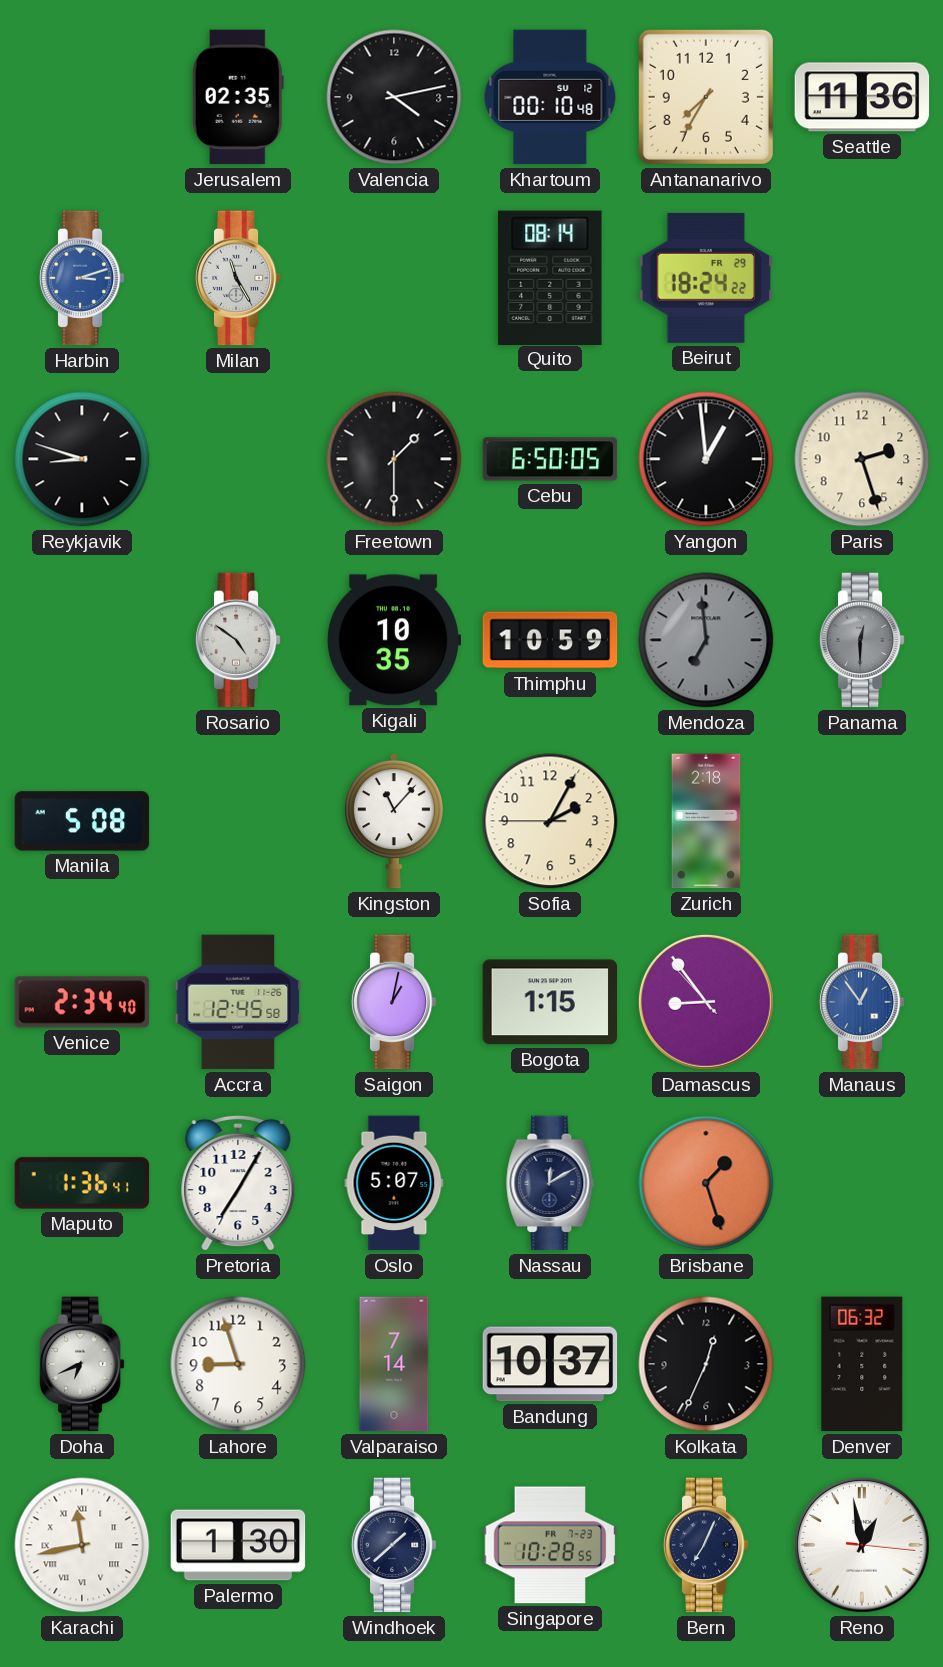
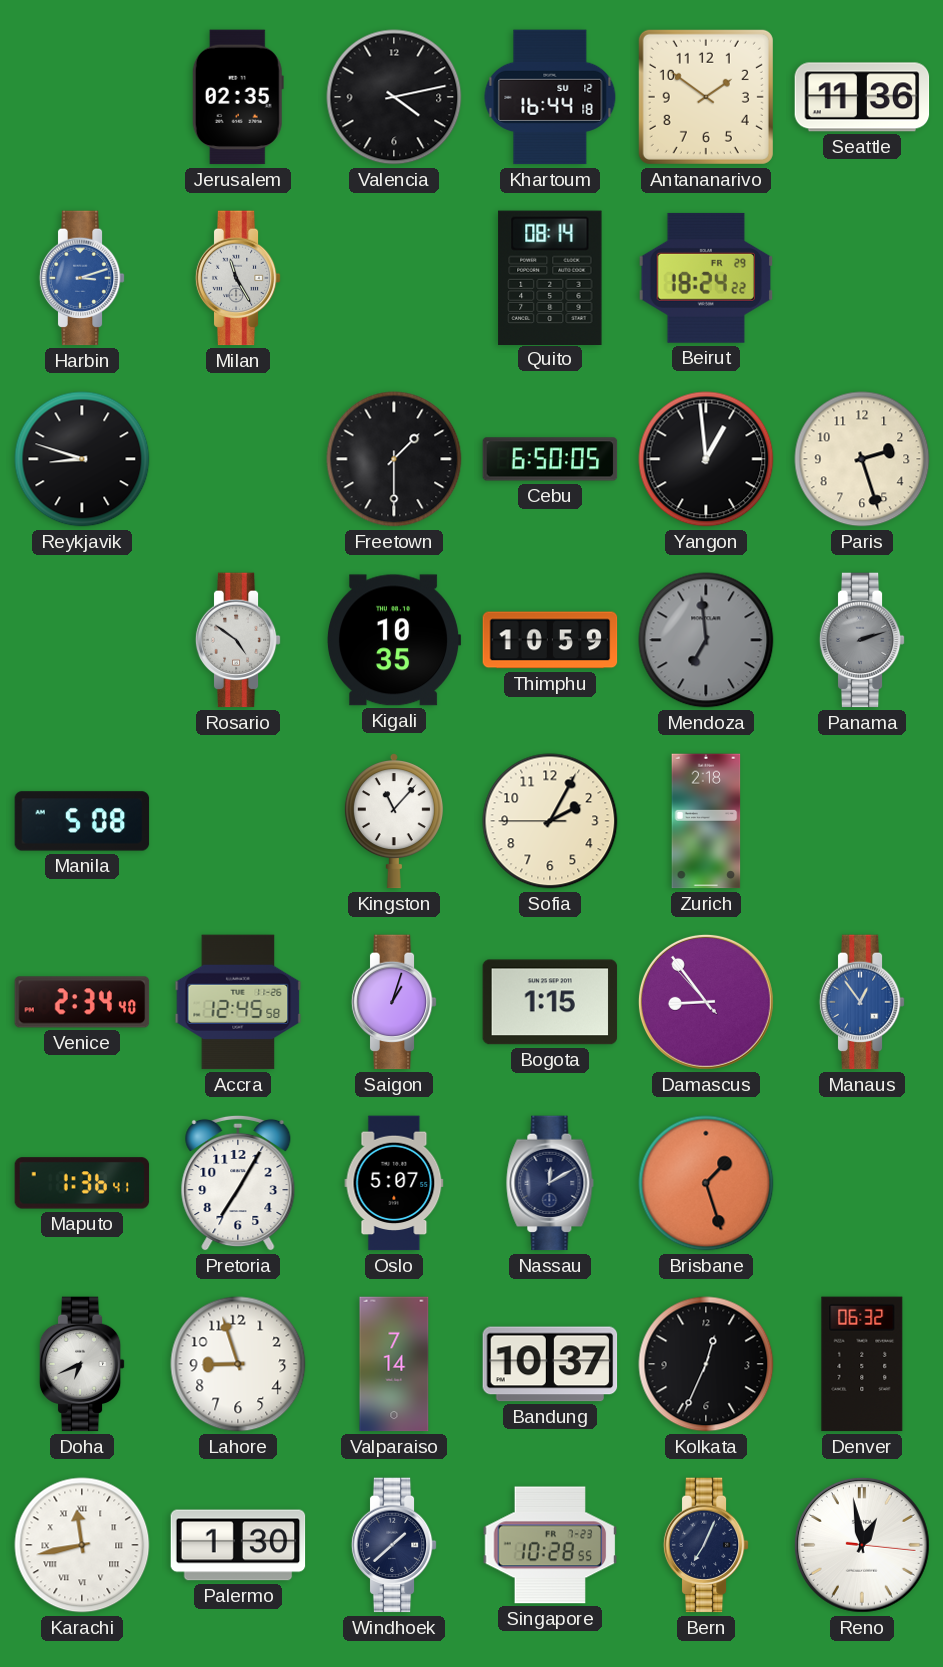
Khartoum: 00:10 -> 16:44 (550, 97)
Antananarivo: 7:35 -> 1:51 (706, 97)
Panama: 12:30 -> 2:12 (862, 640)
Saigon: 1:02 -> 1:03 (394, 1002)
